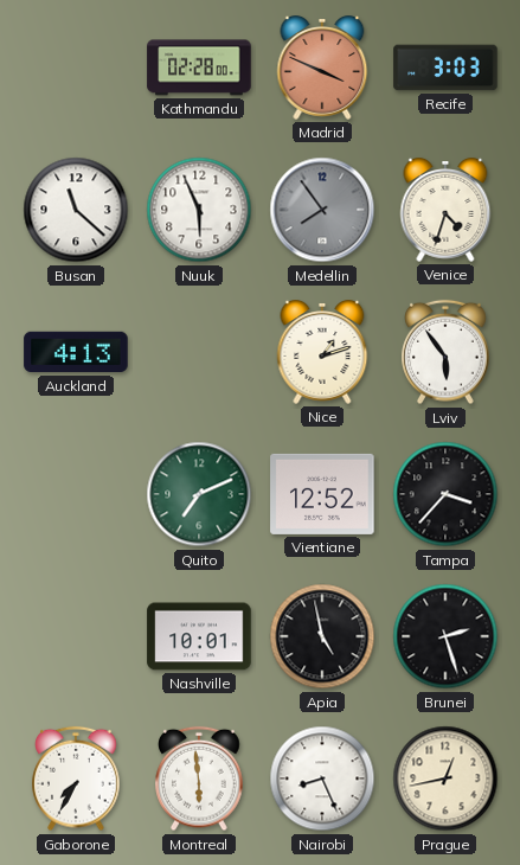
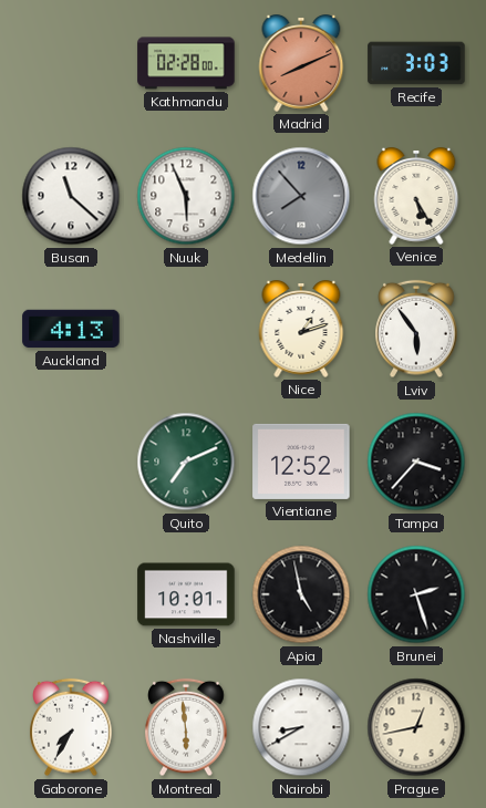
Madrid: 3:49 -> 8:11 (301, 64)
Medellin: 7:54 -> 7:53 (301, 196)
Venice: 4:33 -> 5:25 (416, 197)
Nairobi: 8:26 -> 8:40 (301, 727)
